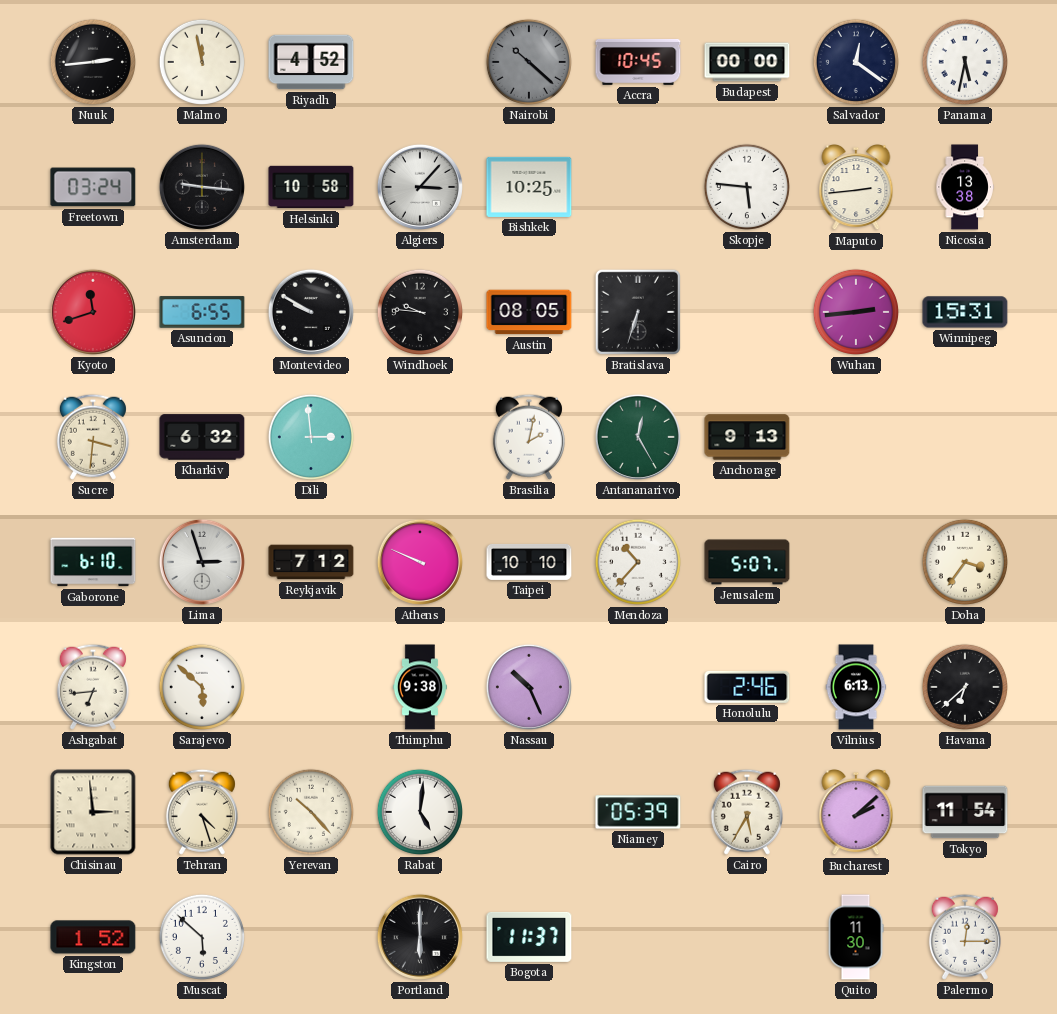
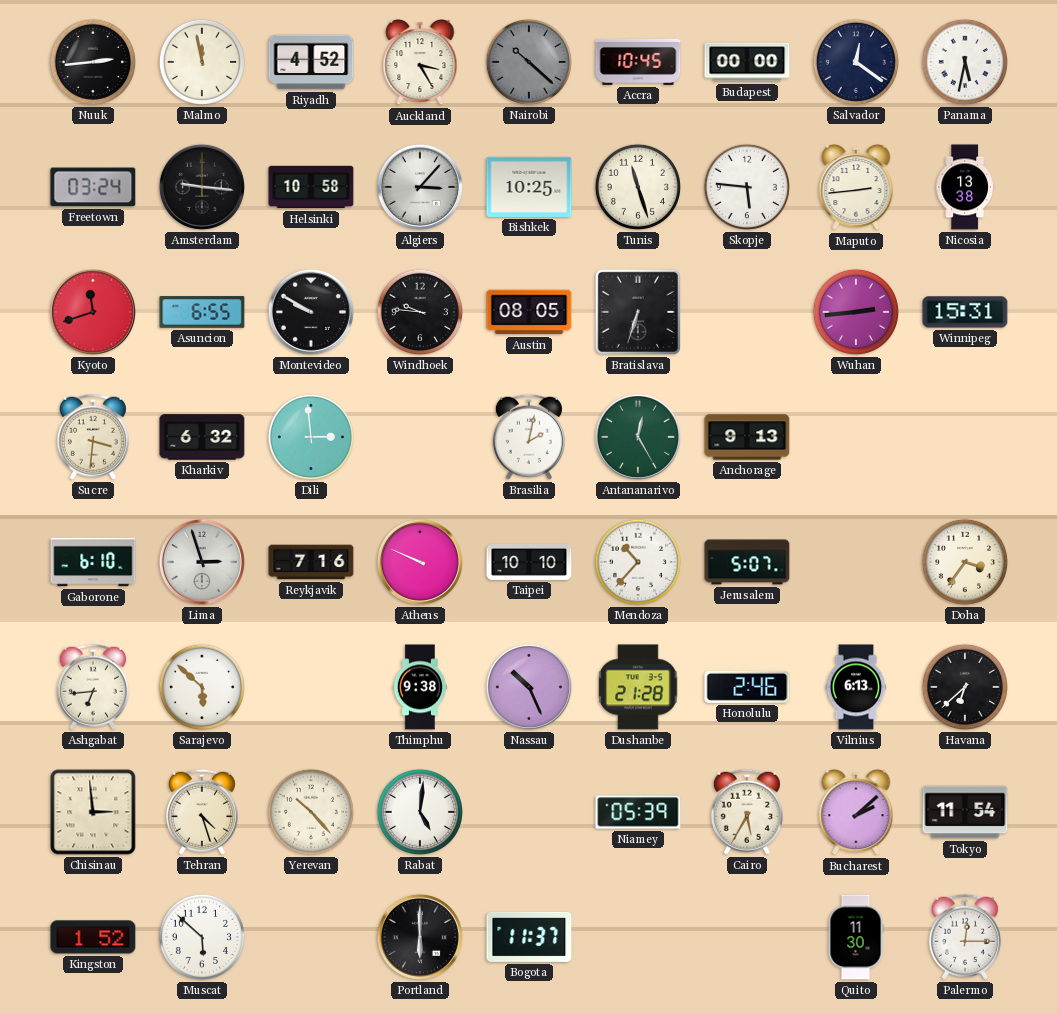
Auckland: none -> 3:25 (420, 63)
Tunis: none -> 11:27 (638, 187)
Reykjavik: 7:12 -> 7:16 (311, 562)
Dushanbe: none -> 21:28 (638, 687)
